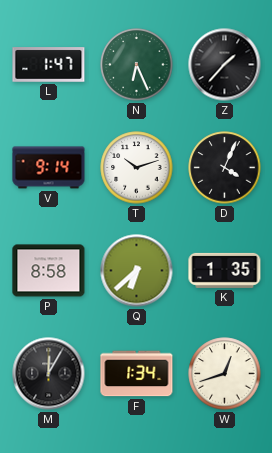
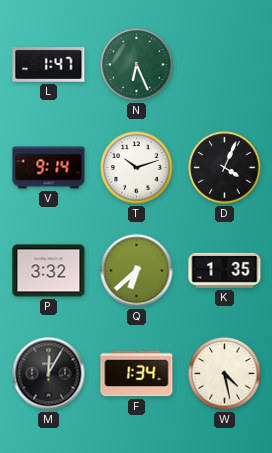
Z: 1:37 -> none (225, 65)
P: 8:58 -> 3:32 (49, 271)
W: 12:42 -> 4:28 (225, 374)
